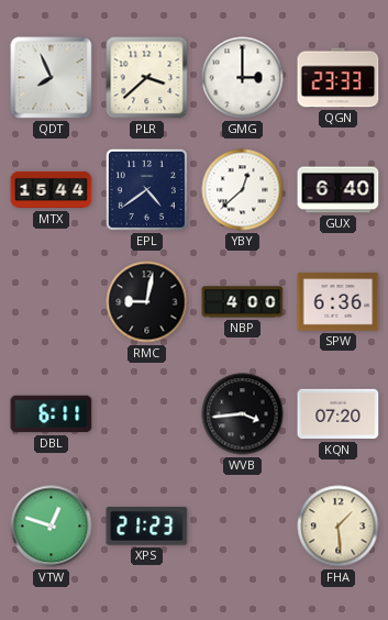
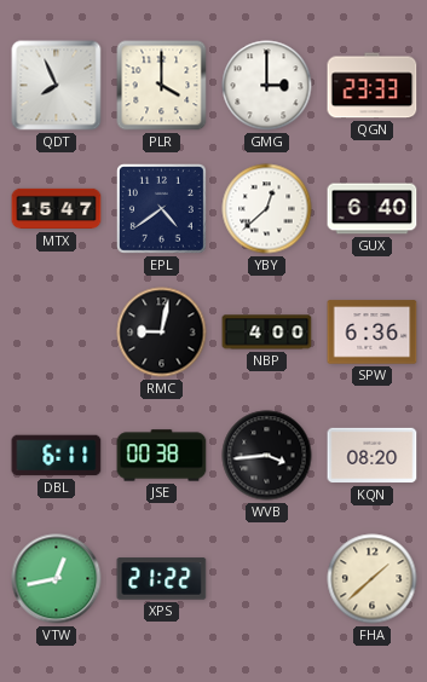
PLR: 3:38 -> 4:00 (162, 86)
MTX: 15:44 -> 15:47 (57, 209)
JSE: none -> 00:38 (162, 456)
KQN: 07:20 -> 08:20 (373, 456)
VTW: 12:48 -> 12:43 (57, 579)
XPS: 21:23 -> 21:22 (162, 579)
FHA: 1:29 -> 1:38 (373, 579)
